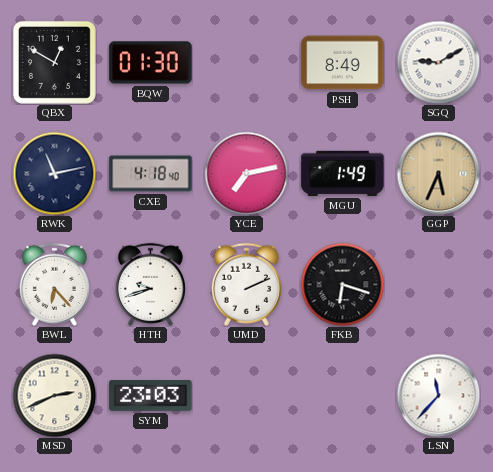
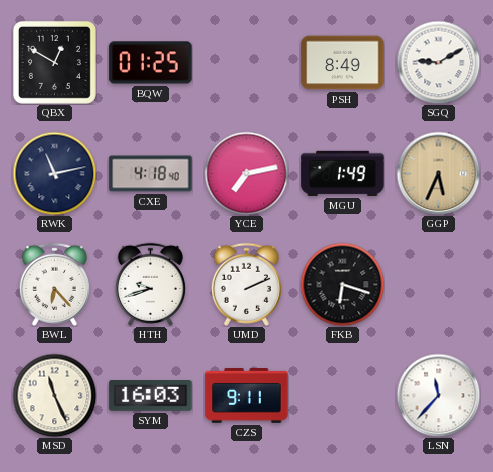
BQW: 01:30 -> 01:25 (151, 63)
MSD: 2:41 -> 11:26 (54, 395)
SYM: 23:03 -> 16:03 (151, 396)
CZS: none -> 9:11 (247, 396)
